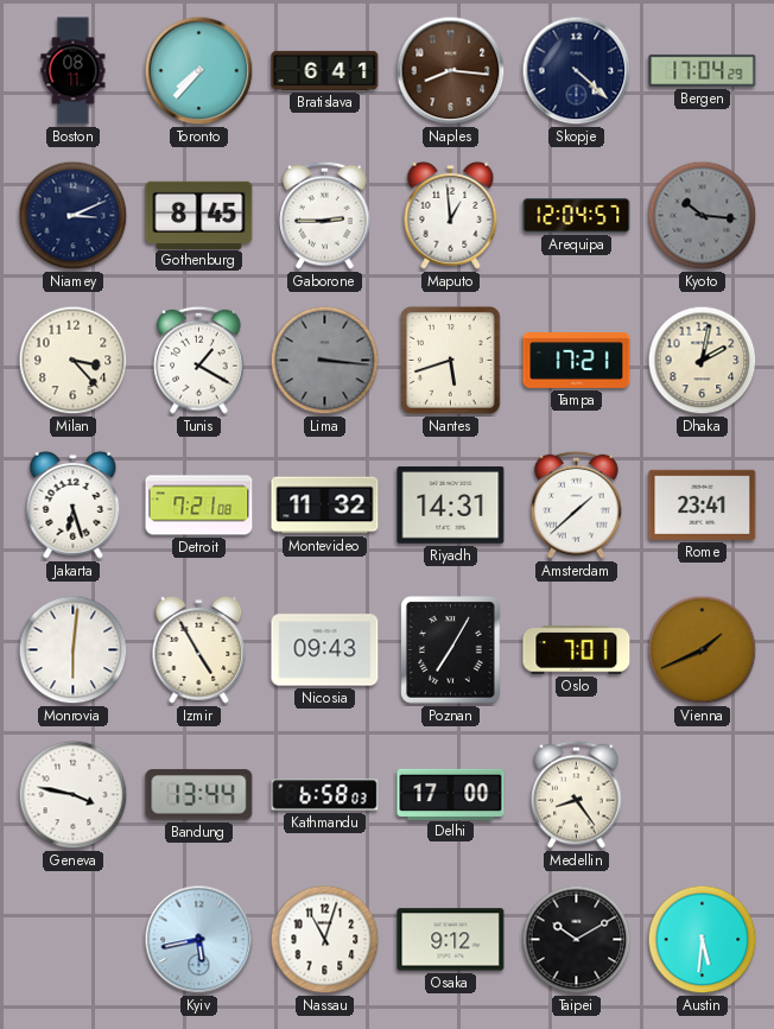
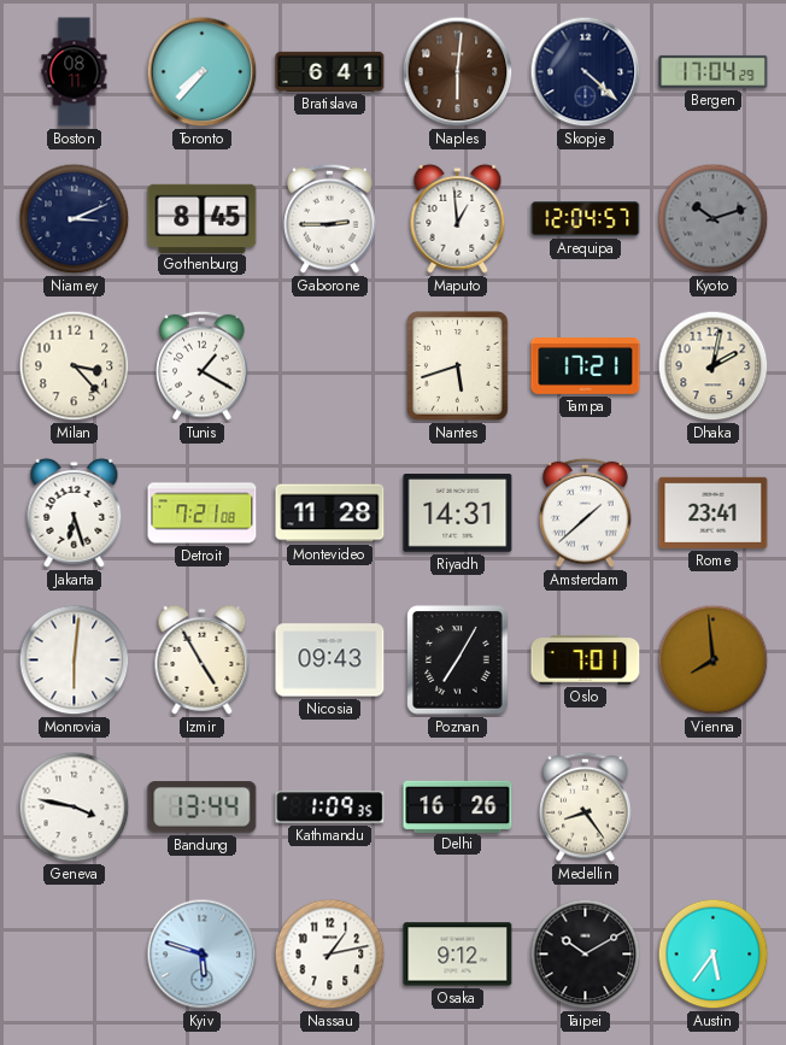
Naples: 8:16 -> 6:01 (458, 72)
Kyoto: 10:16 -> 10:12 (714, 219)
Lima: 3:16 -> none (325, 361)
Montevideo: 11:32 -> 11:28 (330, 513)
Vienna: 1:41 -> 7:59 (714, 661)
Kathmandu: 6:58 -> 1:09 (330, 808)
Delhi: 17:00 -> 16:26 (458, 806)
Kyiv: 5:43 -> 5:48 (203, 955)
Nassau: 11:03 -> 1:13 (330, 955)
Austin: 5:31 -> 5:36 (714, 955)
